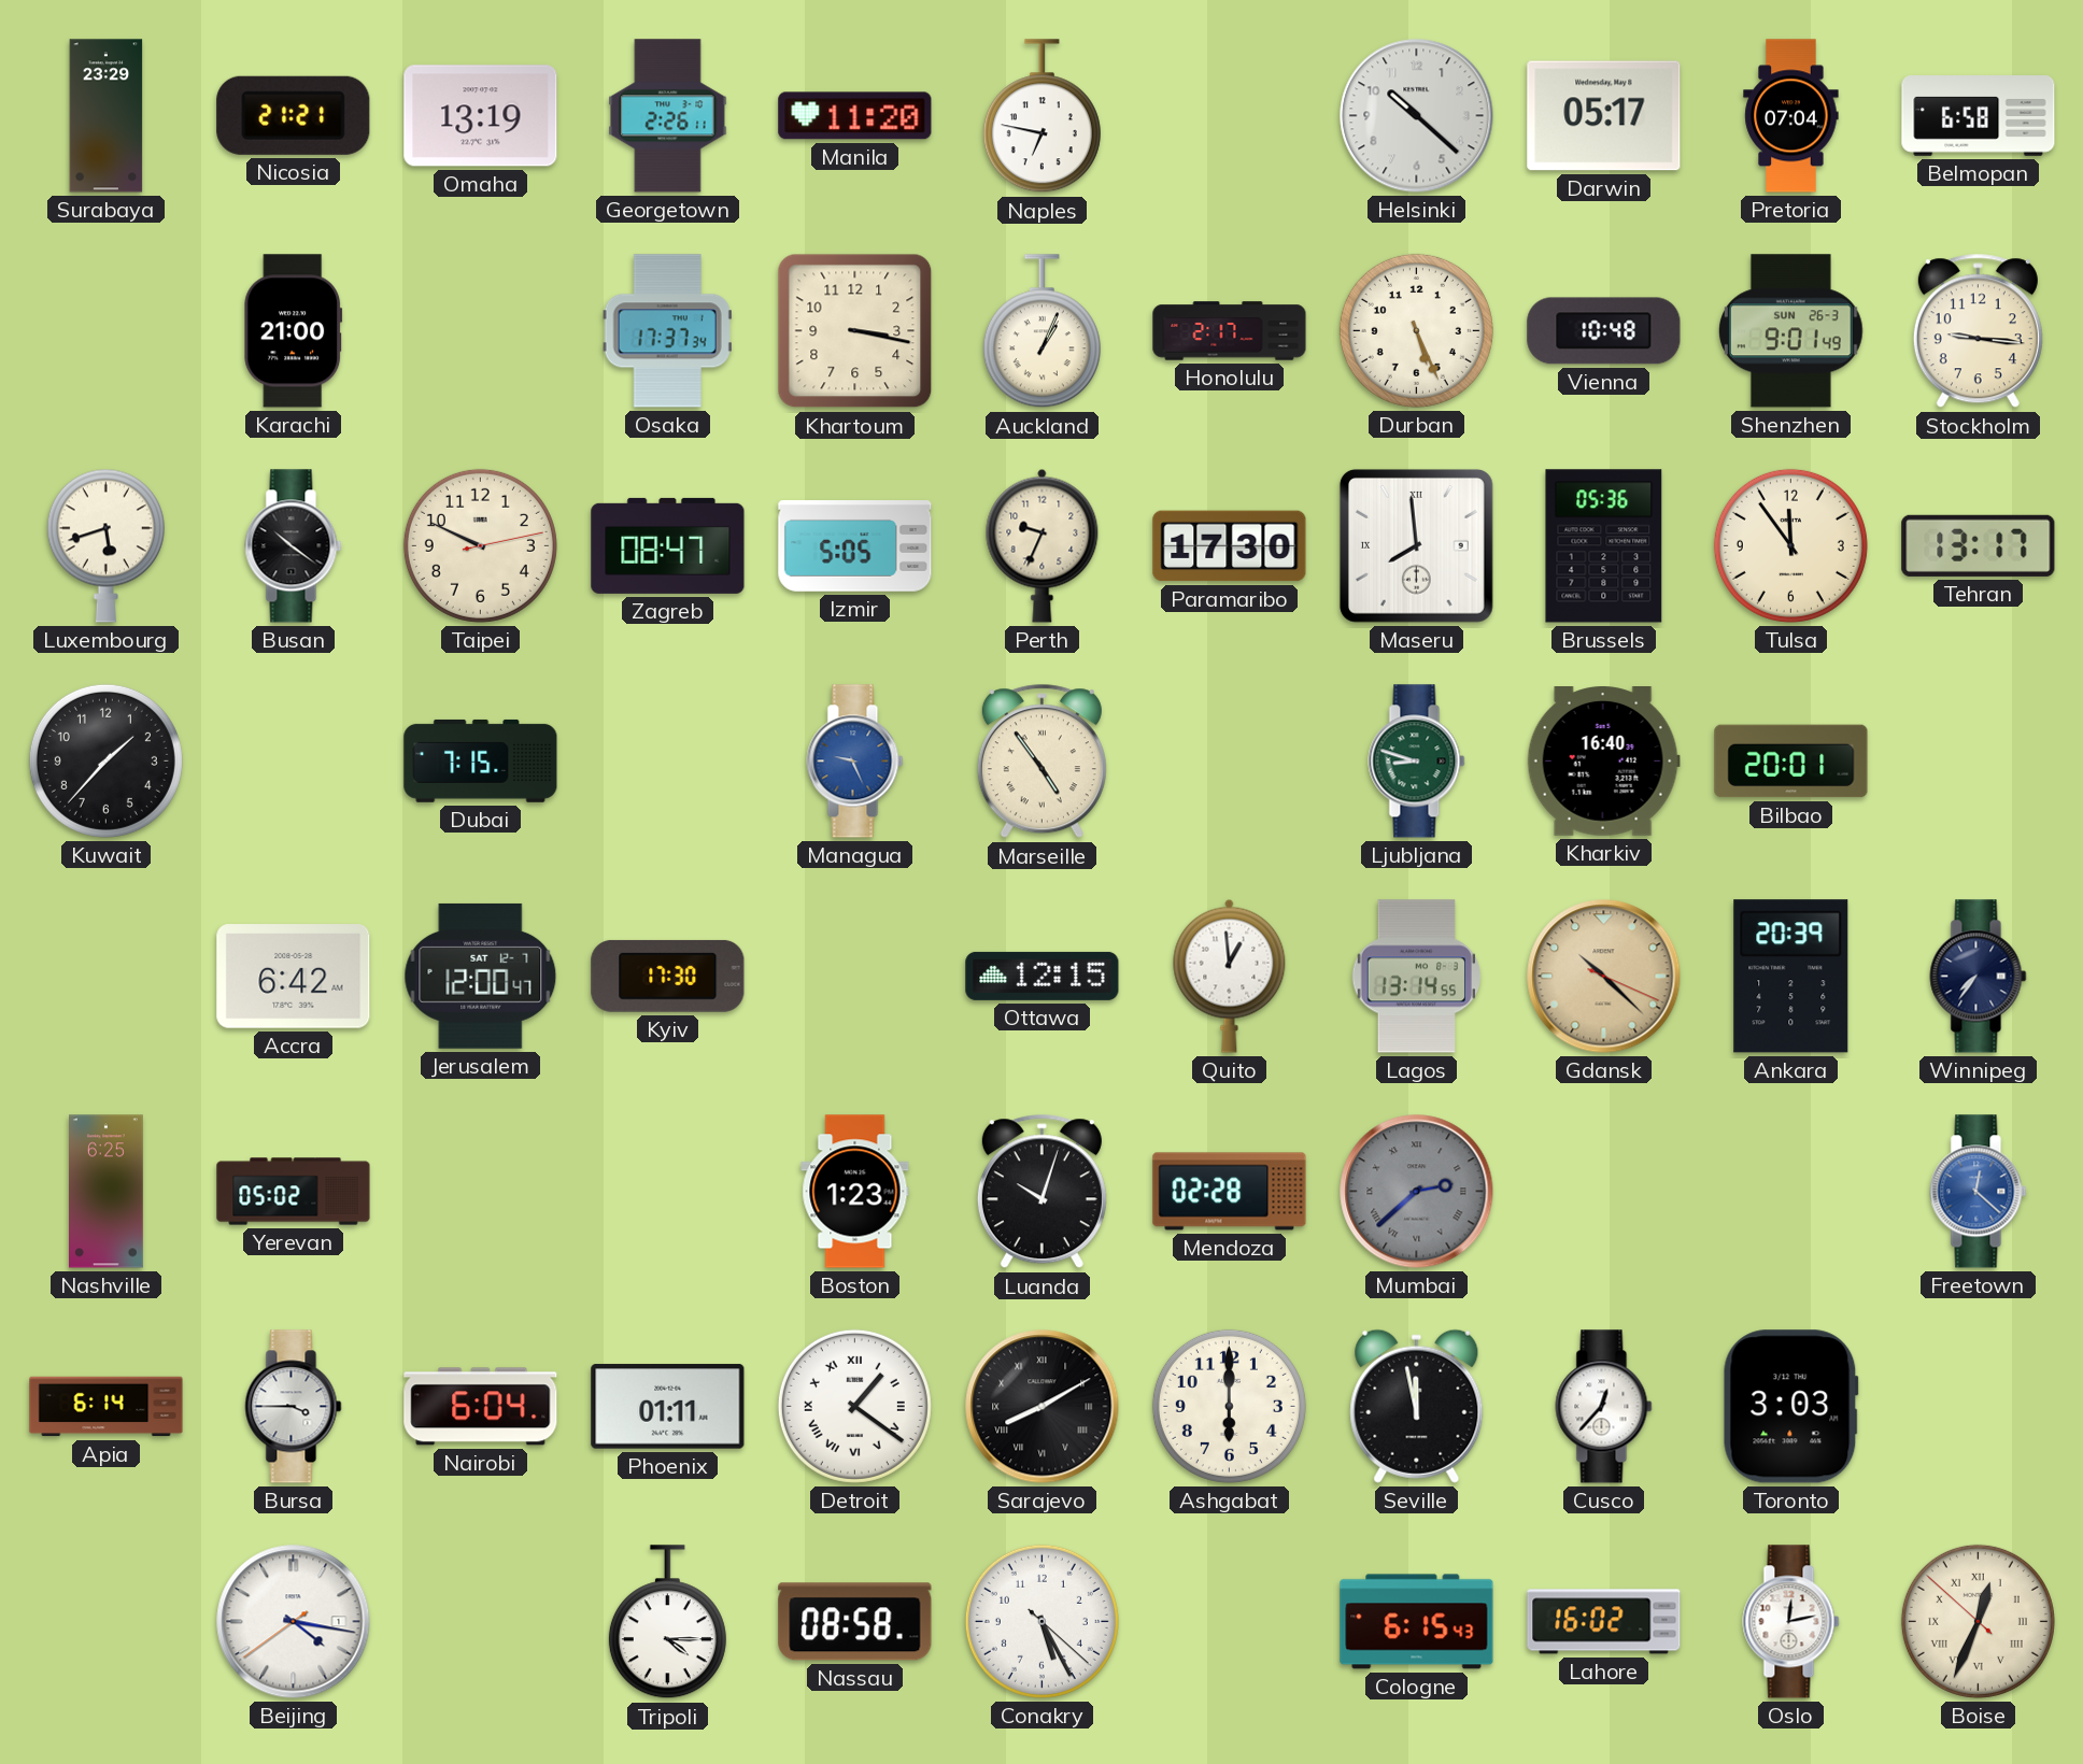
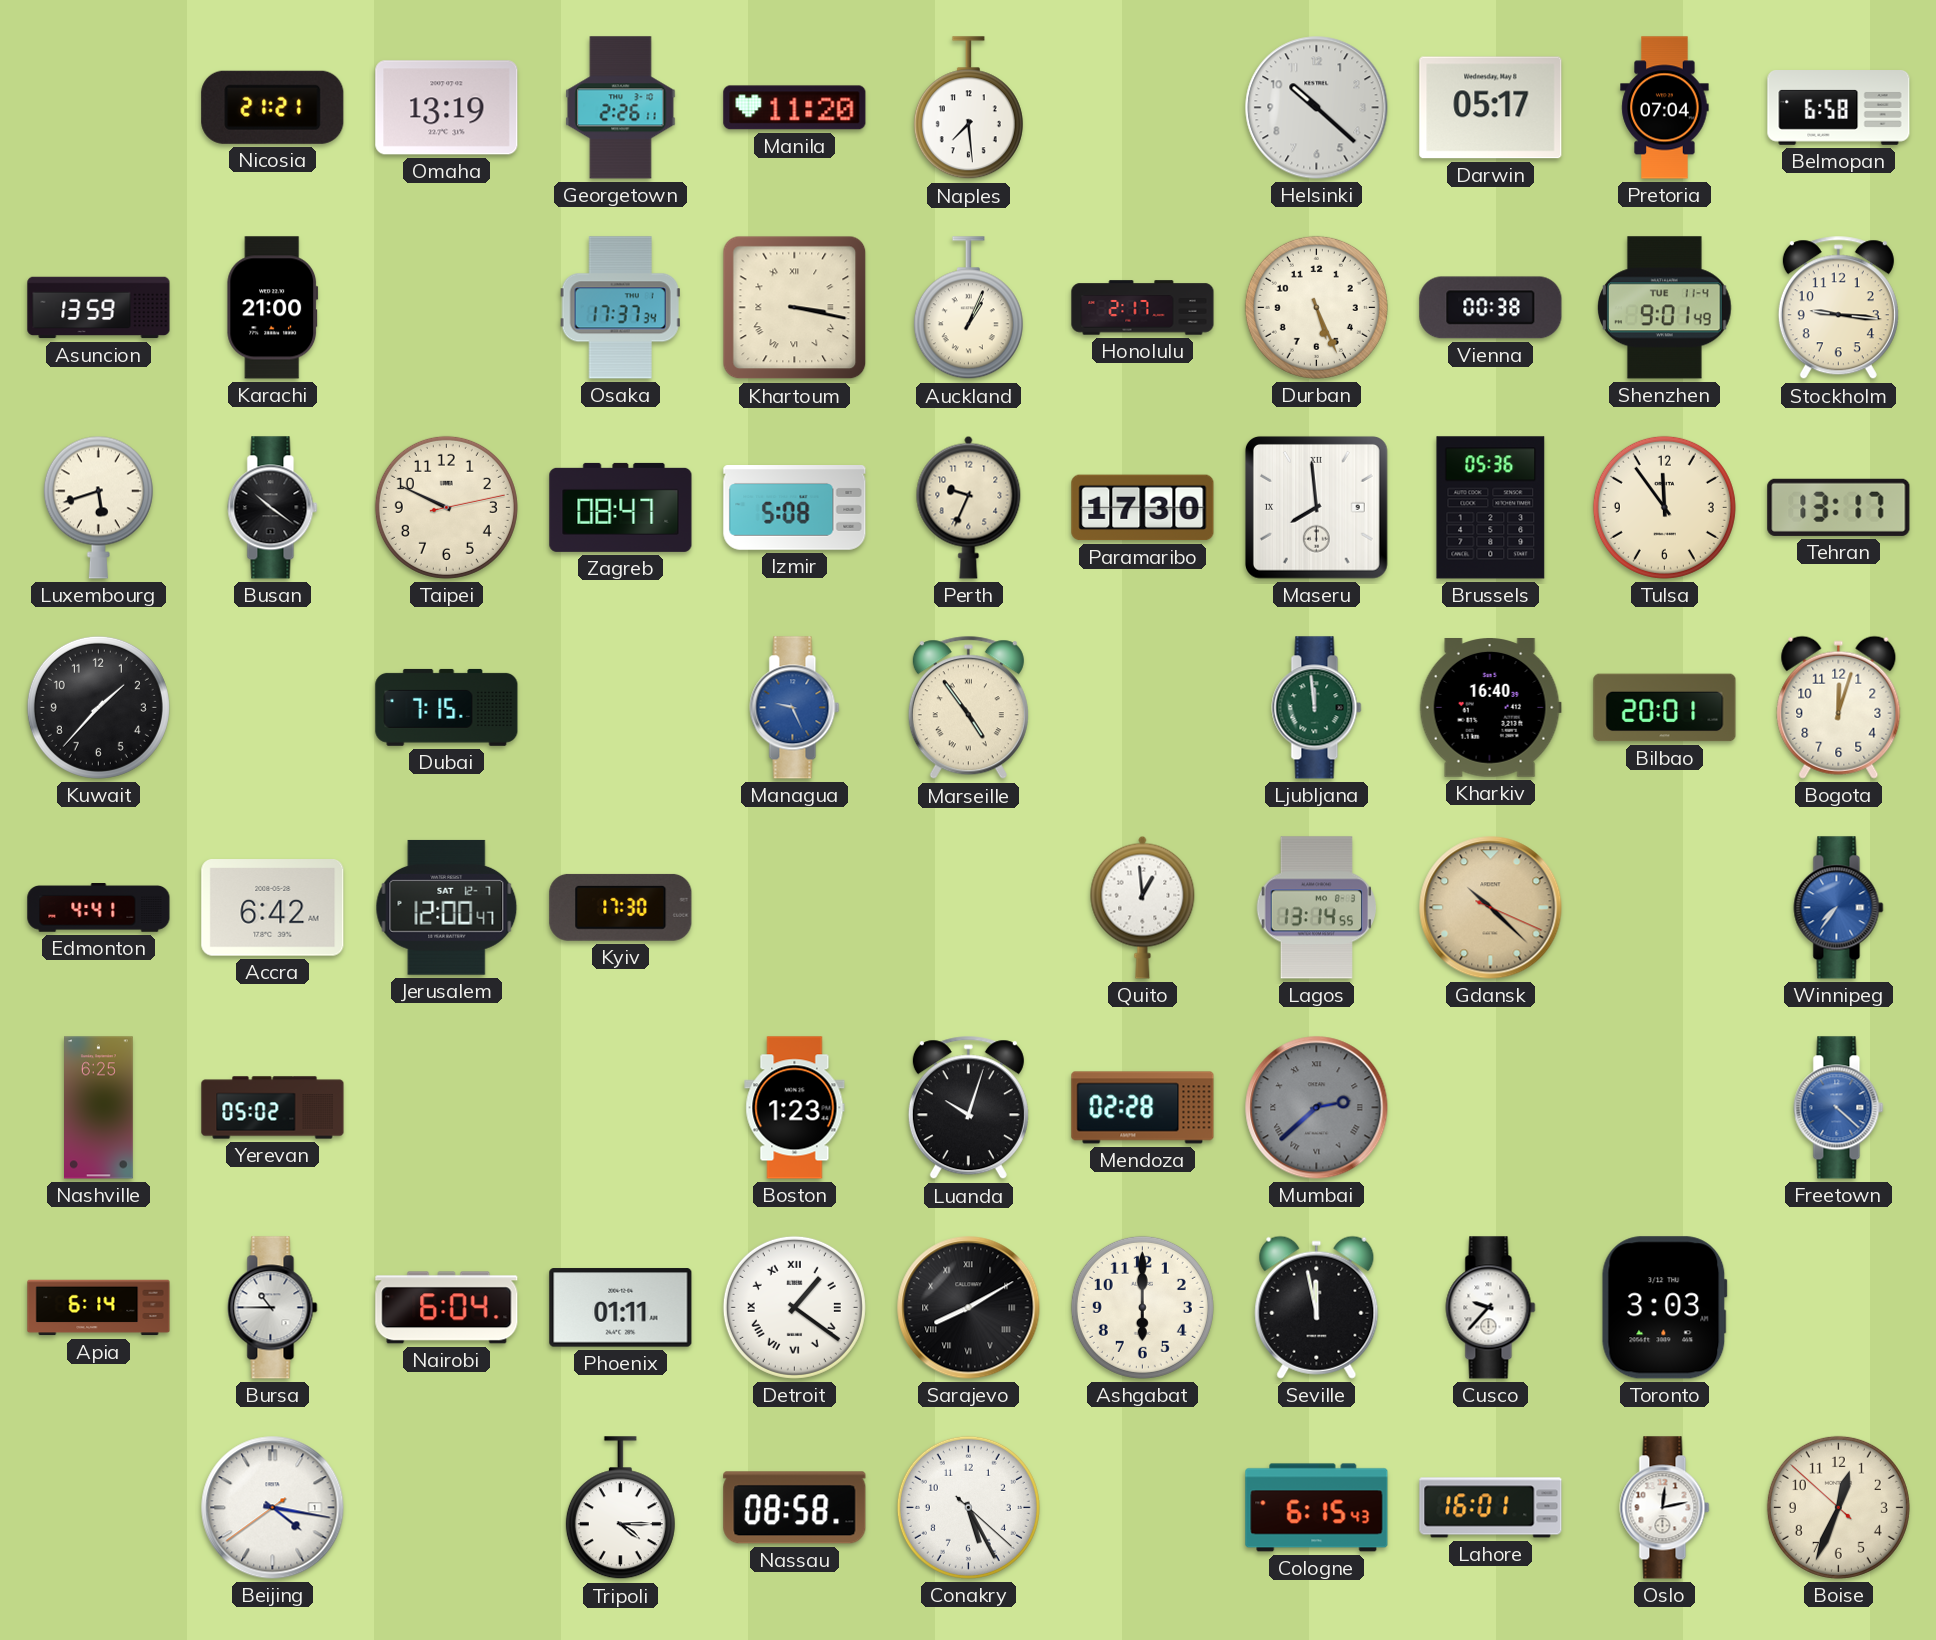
Surabaya: 23:29 -> none (107, 116)
Naples: 6:47 -> 7:29 (968, 108)
Asuncion: none -> 13:59 (99, 308)
Khartoum numerals: Arabic -> Roman (795, 308)
Vienna: 10:48 -> 00:38 (1491, 308)
Shenzhen date: SUN 26-3 -> TUE 11-4 (1665, 308)
Izmir: 5:05 -> 5:08 (795, 508)
Ljubljana: 8:48 -> 11:59 (1317, 708)
Bogota: none -> 12:03 (1839, 707)
Edmonton: none -> 4:41 (99, 908)
Ottawa: 12:15 -> none (1043, 976)
Ankara: 20:39 -> none (1791, 977)
Winnipeg dial: navy -> blue (1839, 908)
Freetown: 12:22 -> 4:22 (1839, 1108)
Bursa: 3:45 -> 10:45 (273, 1308)
Cusco: 12:37 -> 9:37 (1491, 1308)
Lahore: 16:02 -> 16:01 (1491, 1508)
Boise numerals: Roman -> Arabic (1838, 1507)
